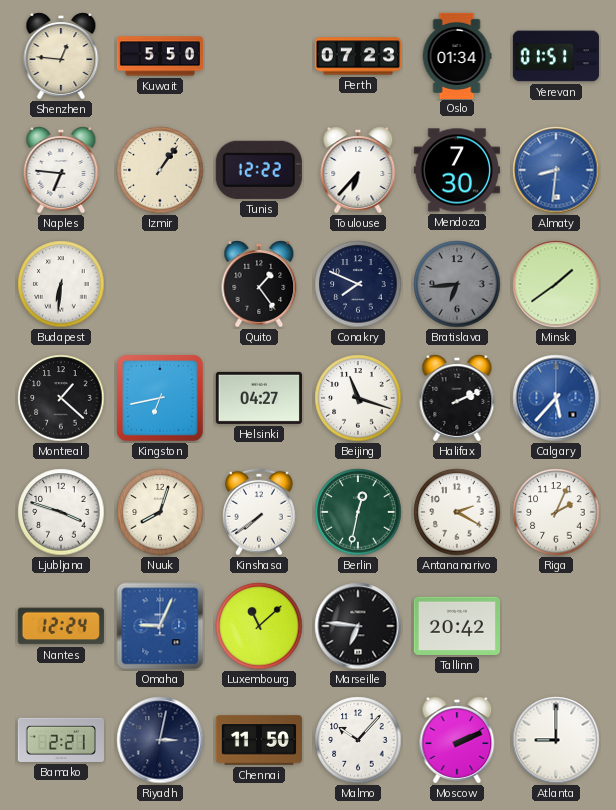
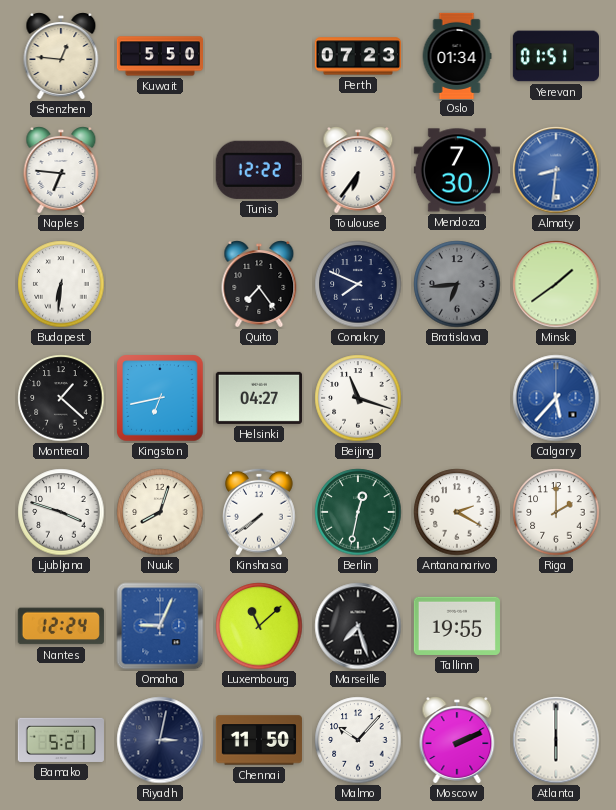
Izmir: 1:06 -> none (160, 170)
Toulouse: 6:37 -> 6:36 (358, 170)
Quito: 1:24 -> 7:24 (259, 284)
Halifax: 2:11 -> none (457, 398)
Riga: 2:04 -> 2:00 (556, 512)
Marseille: 6:46 -> 7:27 (358, 626)
Tallinn: 20:42 -> 19:55 (457, 626)
Bamako: 2:21 -> 5:21 (61, 740)
Atlanta: 9:00 -> 6:00 (556, 740)
